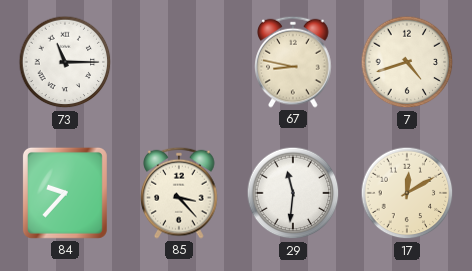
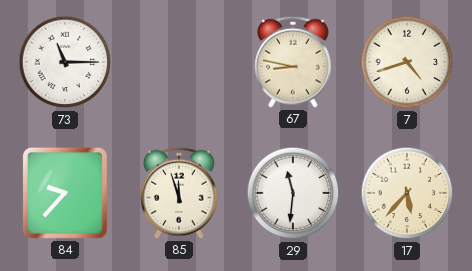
85: 3:23 -> 11:57 (179, 193)
17: 12:10 -> 5:37 (407, 193)
